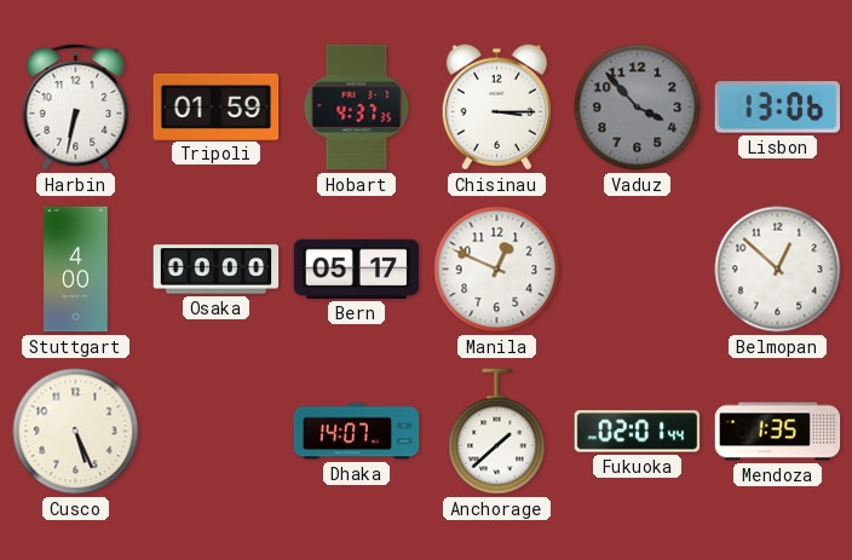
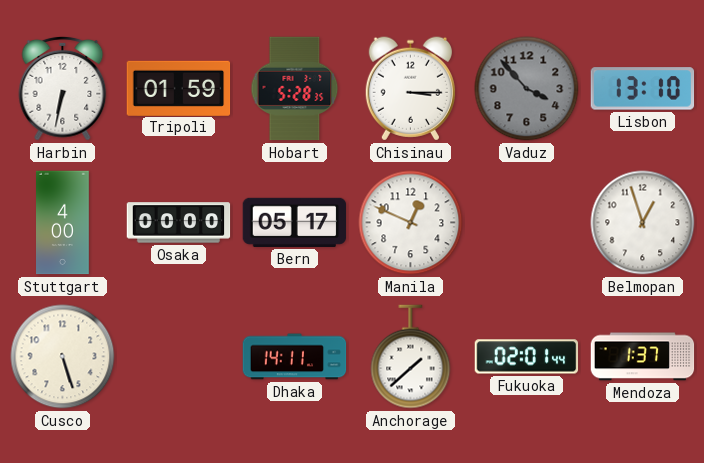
Hobart: 4:37 -> 5:28 (295, 89)
Lisbon: 13:06 -> 13:10 (643, 89)
Belmopan: 12:52 -> 12:57 (643, 223)
Cusco: 5:26 -> 5:27 (63, 357)
Dhaka: 14:07 -> 14:11 (295, 357)
Mendoza: 1:35 -> 1:37 (643, 357)
